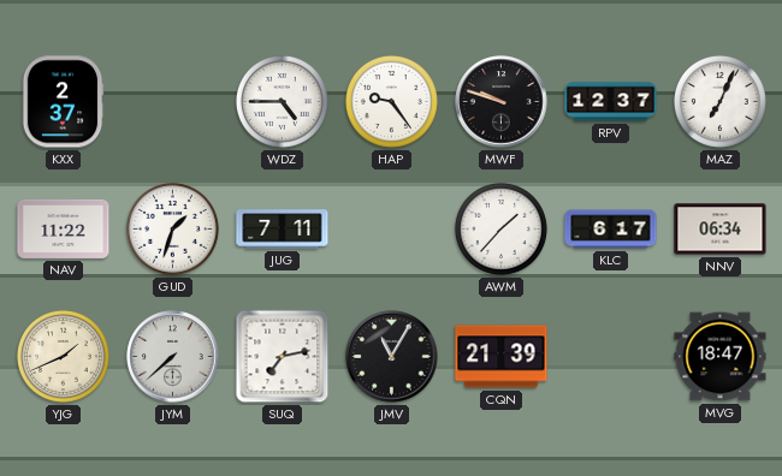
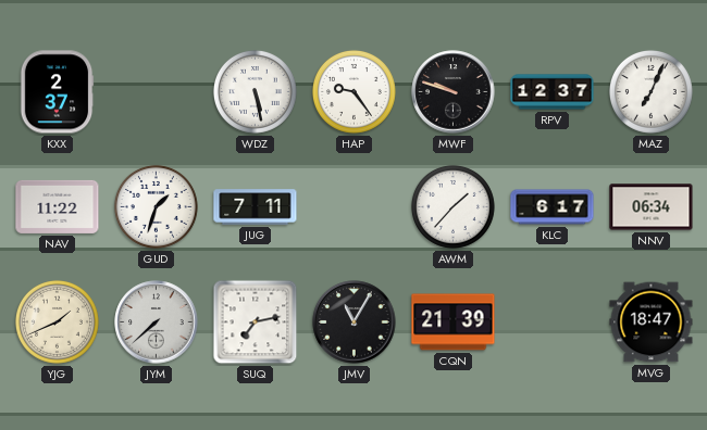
WDZ: 4:45 -> 5:28 (255, 91)
